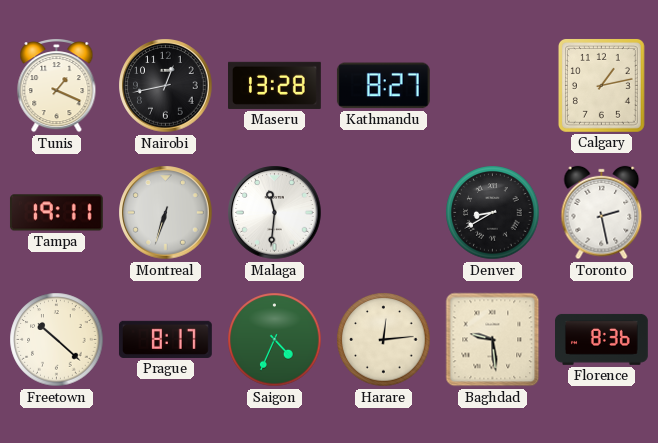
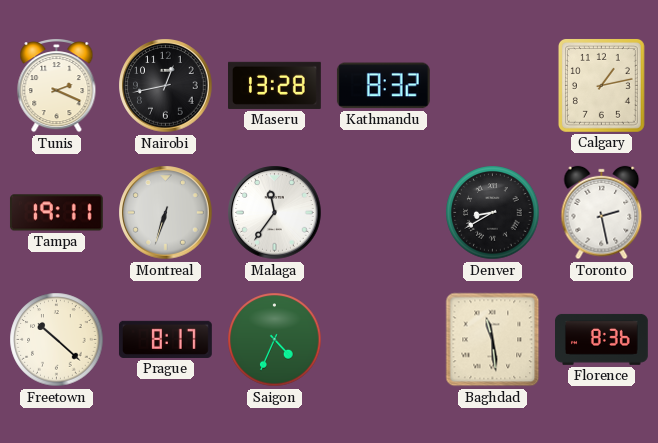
Tunis: 1:19 -> 2:19 (57, 86)
Kathmandu: 8:27 -> 8:32 (383, 86)
Malaga: 11:31 -> 11:36 (275, 213)
Harare: 12:14 -> none (384, 340)
Baghdad: 9:29 -> 11:29 (493, 340)
